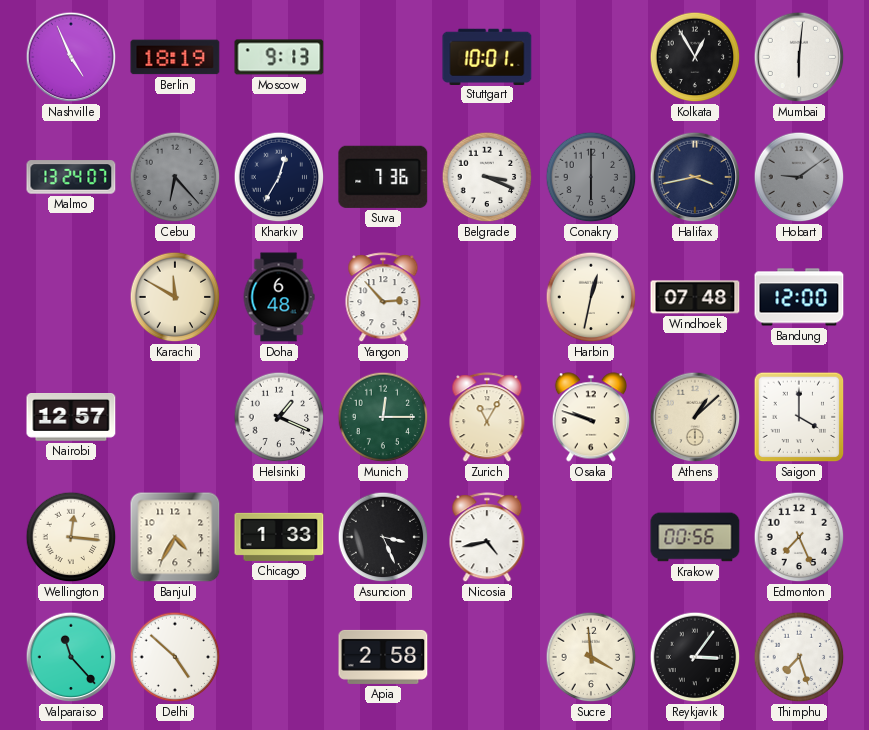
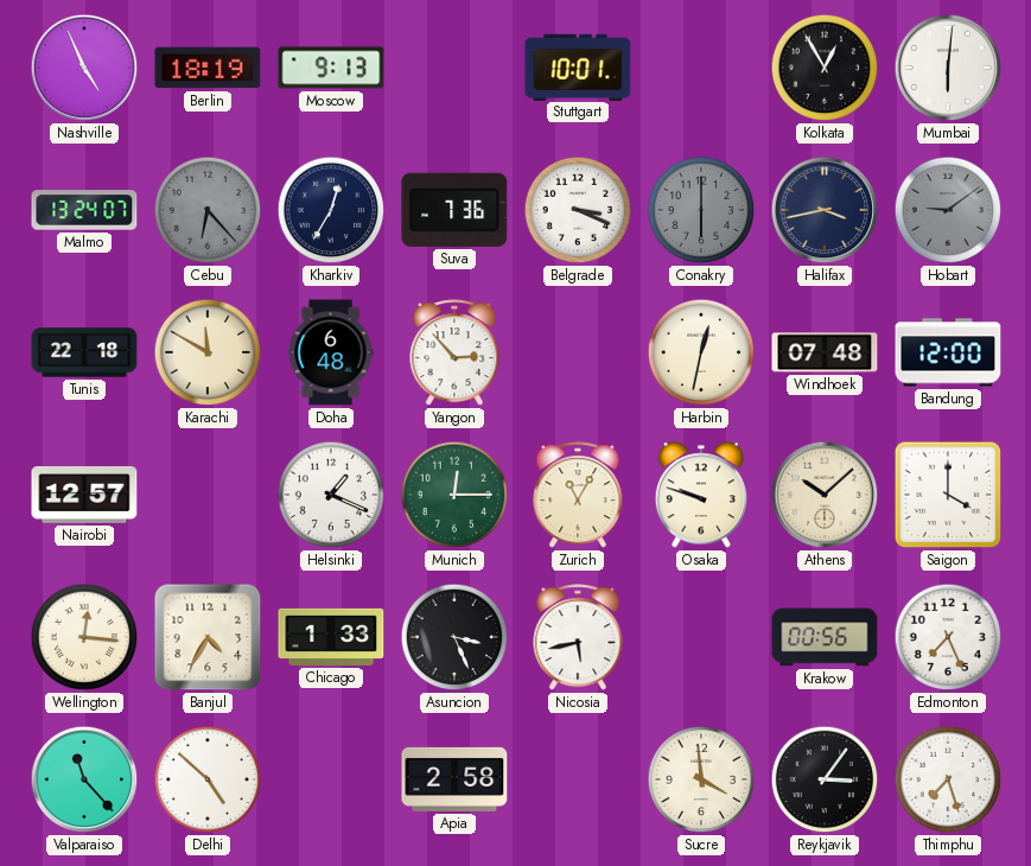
Tunis: none -> 22:18 (84, 352)
Athens: 1:08 -> 10:08 (825, 495)
Nicosia: 4:43 -> 5:43 (578, 638)
